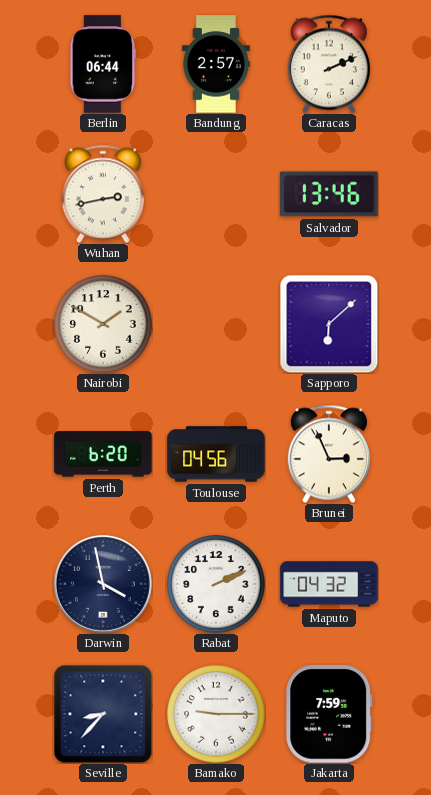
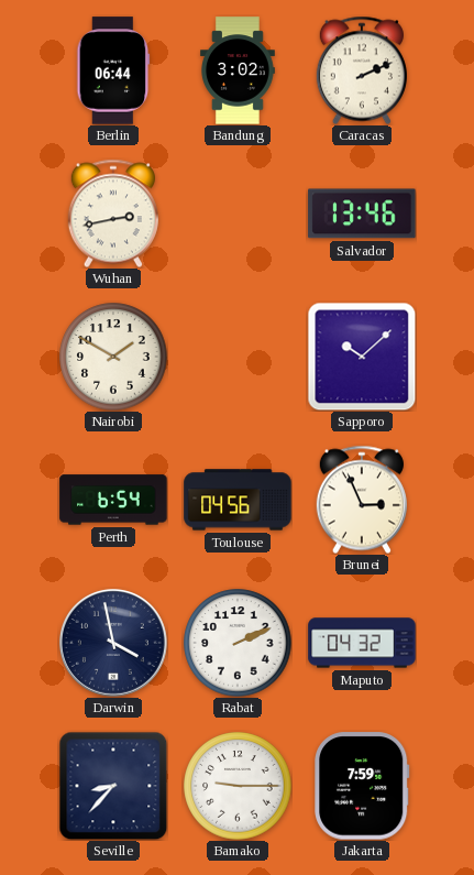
Bandung: 2:57 -> 3:02 (238, 70)
Sapporo: 6:08 -> 10:08 (362, 357)
Perth: 6:20 -> 6:54 (113, 500)
